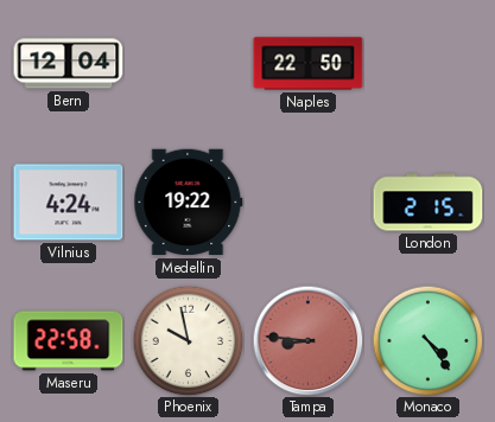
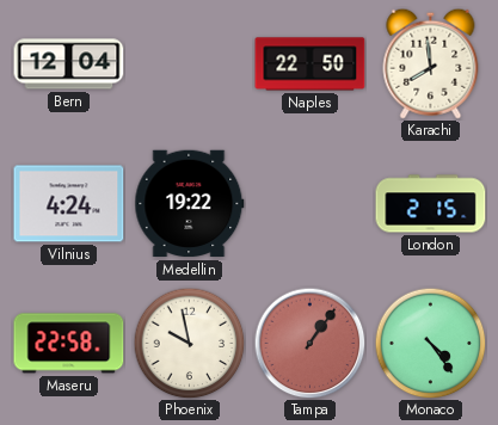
Karachi: none -> 7:59 (431, 63)
Tampa: 8:46 -> 1:06 (309, 343)
